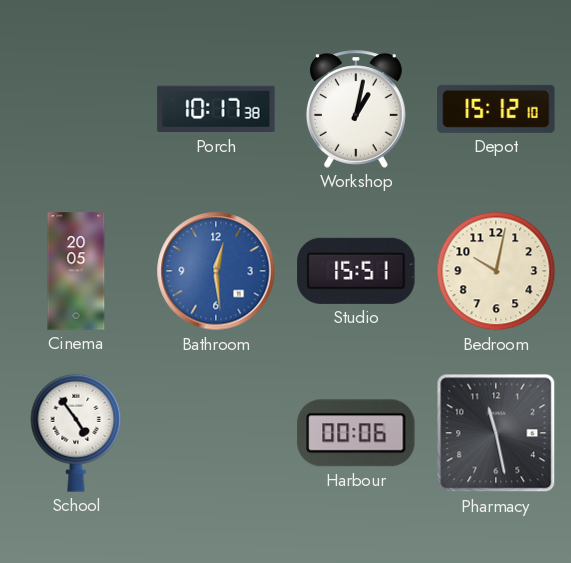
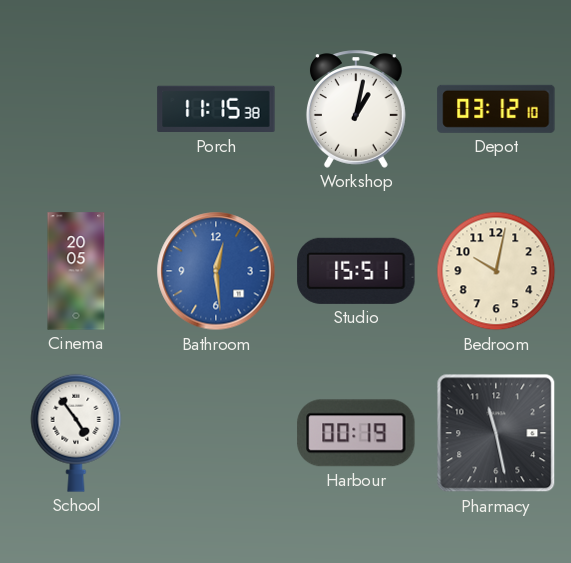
Porch: 10:17 -> 11:15 (216, 109)
Depot: 15:12 -> 03:12 (496, 109)
Harbour: 00:06 -> 00:19 (356, 433)
